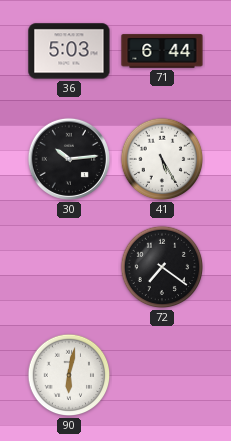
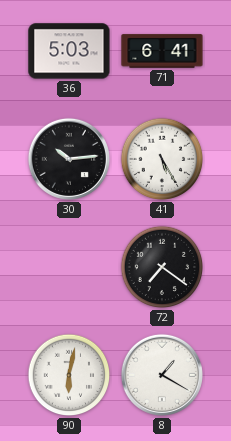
71: 6:44 -> 6:41 (162, 51)
8: none -> 1:20 (162, 375)
